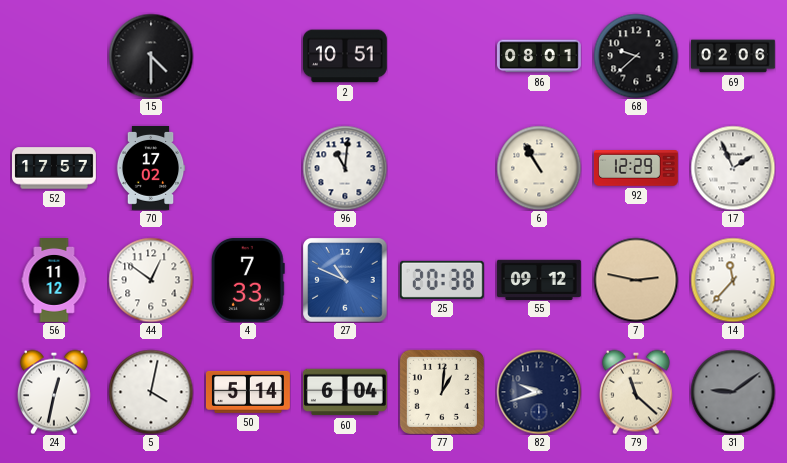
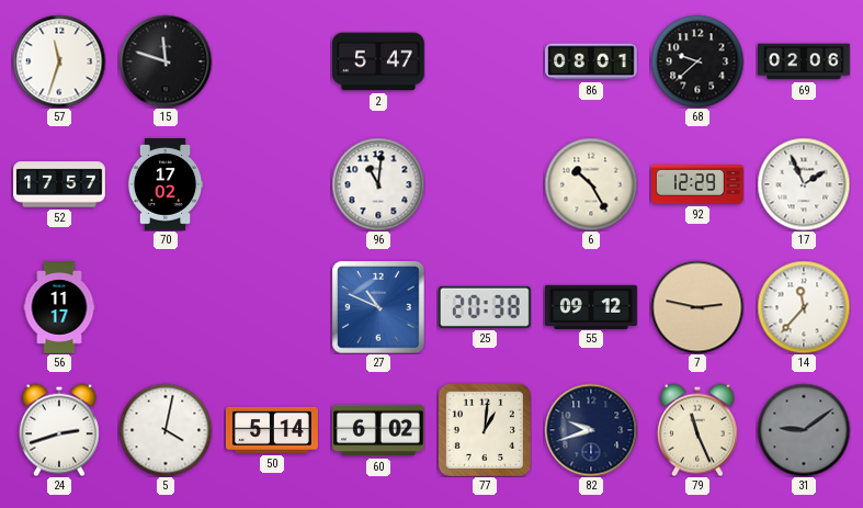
57: none -> 11:33 (59, 61)
15: 4:30 -> 11:48 (166, 61)
2: 10:51 -> 5:47 (378, 61)
6: 10:55 -> 10:25 (591, 184)
56: 11:12 -> 11:17 (59, 308)
44: 12:51 -> none (151, 280)
4: 7:33 -> none (248, 280)
24: 12:32 -> 2:42 (59, 430)
60: 6:04 -> 6:02 (378, 430)
79: 11:22 -> 11:26 (697, 430)
